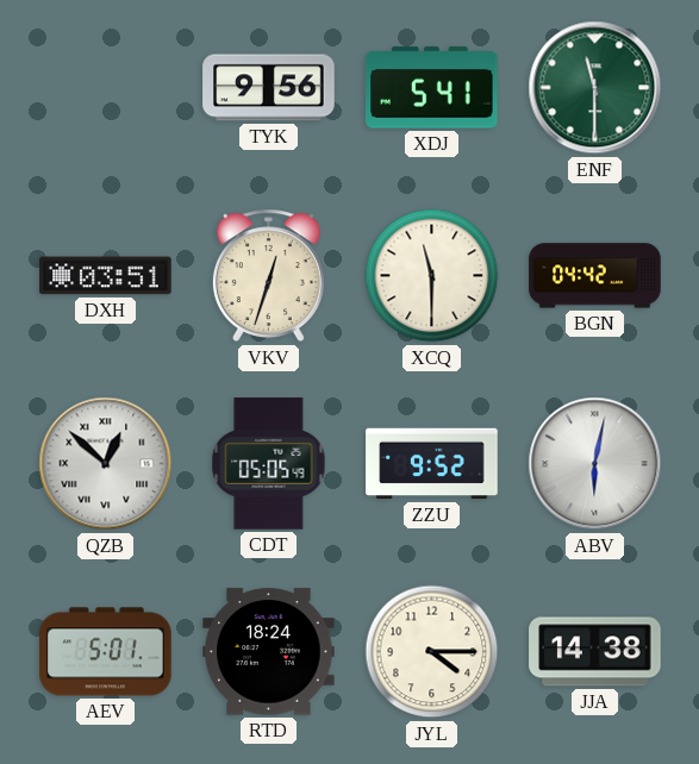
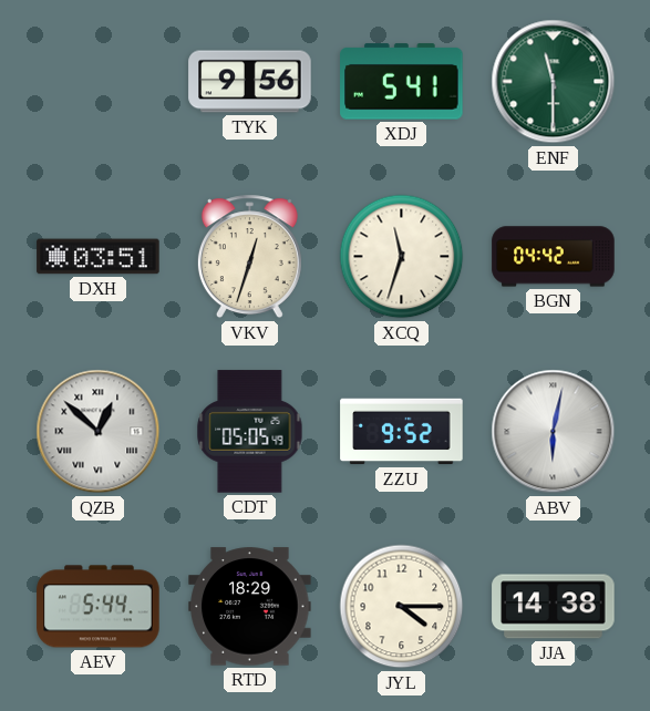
XCQ: 11:30 -> 11:33 (402, 257)
AEV: 5:01 -> 5:44 (99, 607)
RTD: 18:24 -> 18:29 (250, 607)
